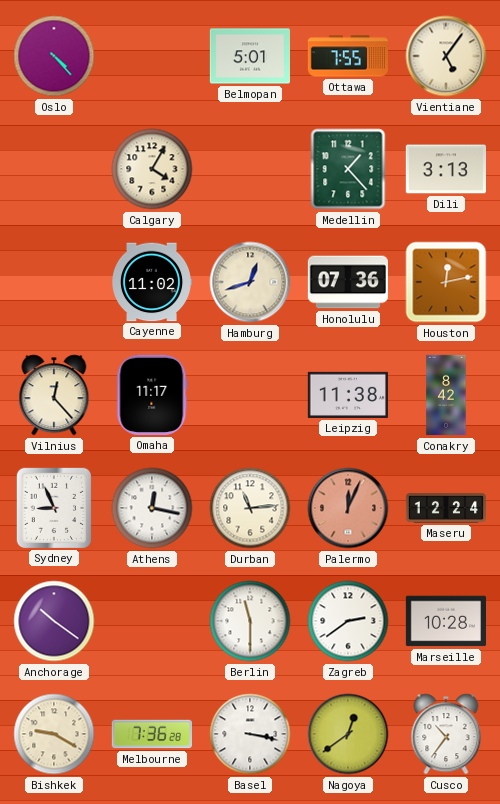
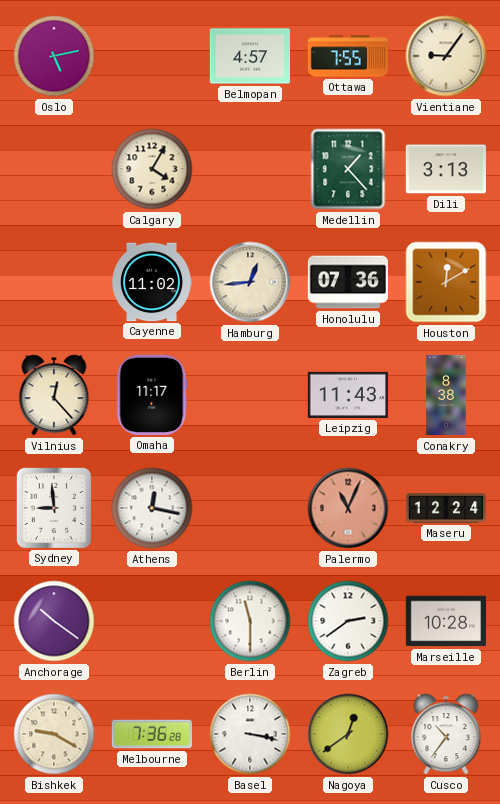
Oslo: 4:23 -> 5:13 (54, 56)
Belmopan: 5:01 -> 4:57 (249, 56)
Vientiane: 5:06 -> 9:06 (446, 56)
Hamburg: 12:42 -> 12:44 (250, 282)
Houston: 12:13 -> 12:10 (446, 282)
Leipzig: 11:38 -> 11:43 (347, 395)
Conakry: 8:42 -> 8:38 (446, 395)
Sydney: 8:56 -> 8:59 (54, 507)
Durban: 11:14 -> none (250, 508)
Palermo: 12:04 -> 11:04 (348, 508)
